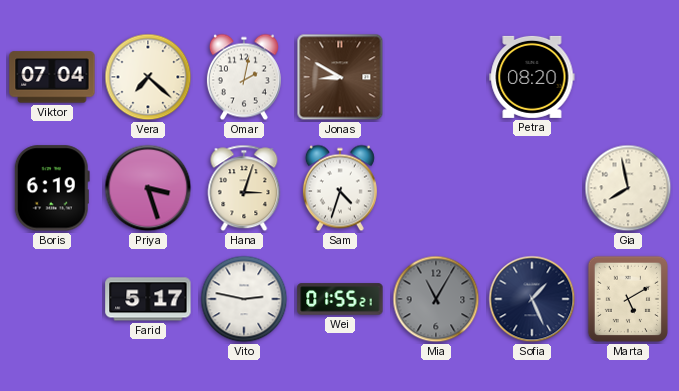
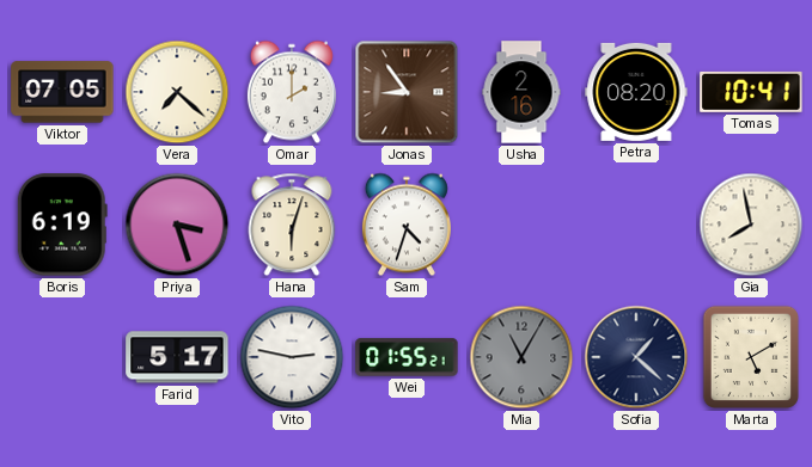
Viktor: 07:04 -> 07:05 (62, 92)
Omar: 2:02 -> 2:00 (292, 92)
Jonas: 8:50 -> 8:54 (407, 92)
Usha: none -> 2:16 (521, 92)
Tomas: none -> 10:41 (751, 92)
Hana: 3:03 -> 6:03 (292, 225)
Sofia: 1:26 -> 1:22 (636, 357)
